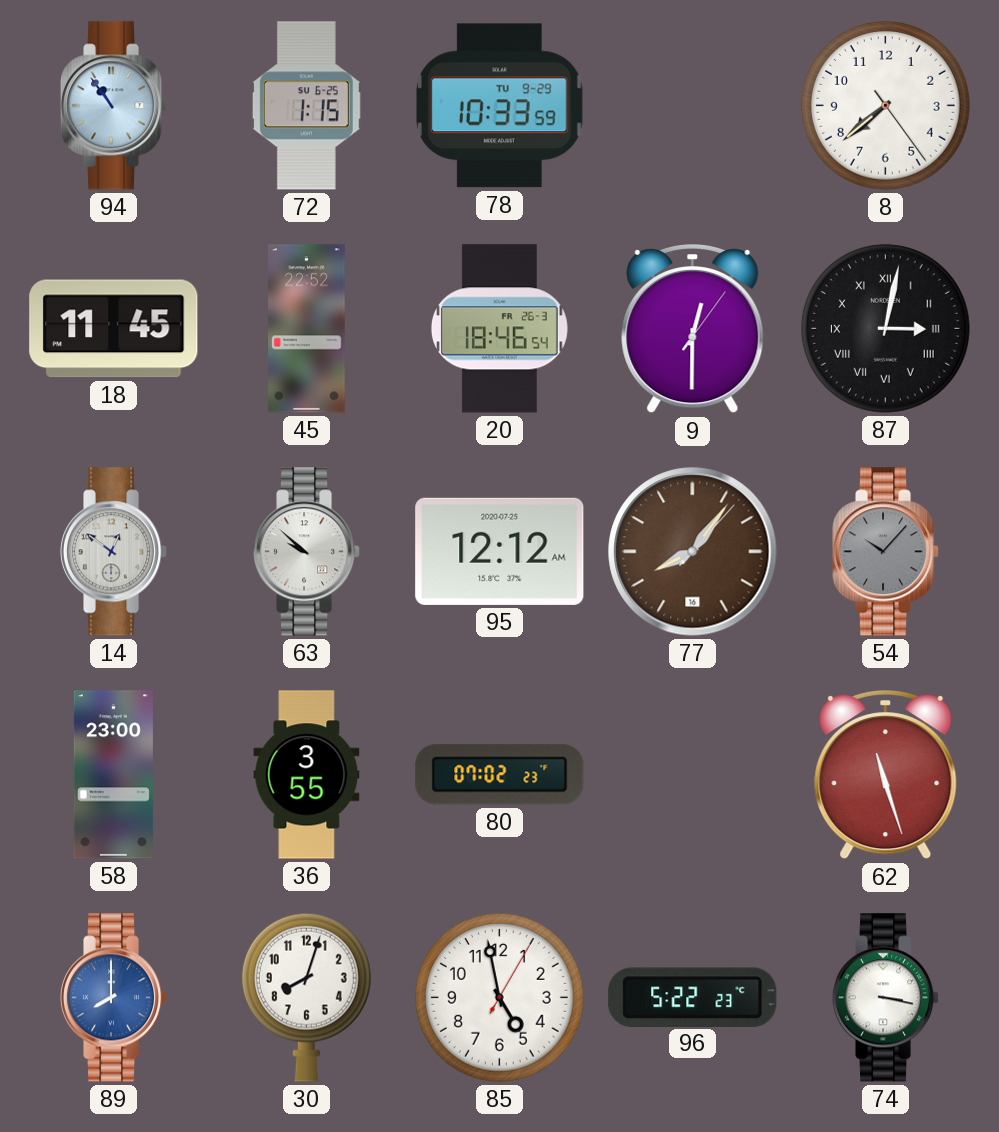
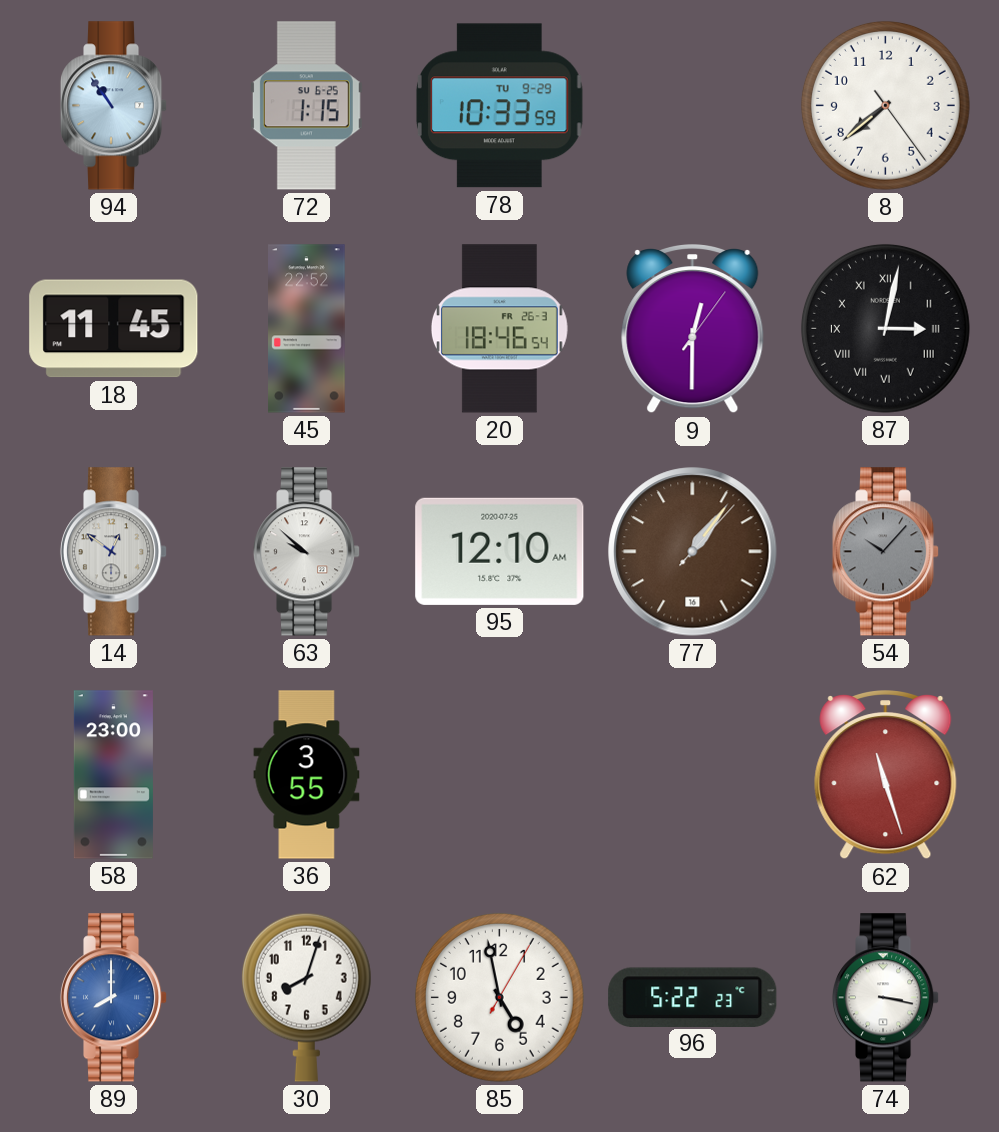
95: 12:12 -> 12:10 (500, 551)
77: 8:06 -> 1:06 (693, 552)
80: 07:02 -> none (500, 775)
